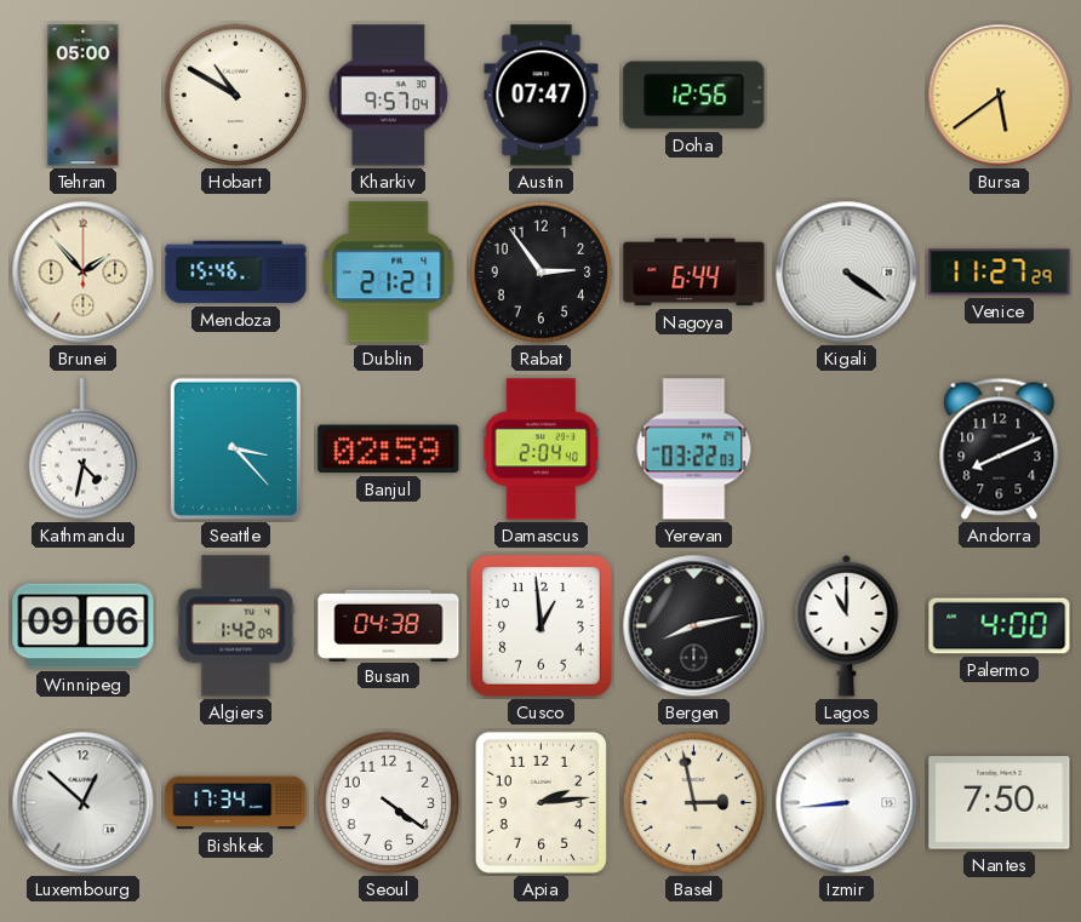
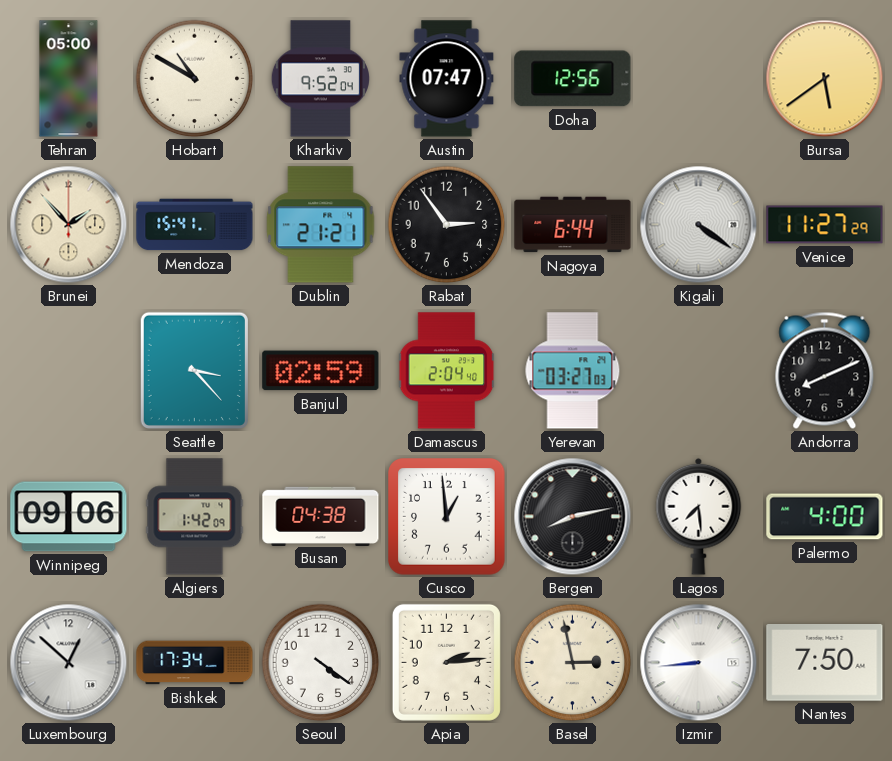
Kharkiv: 9:57 -> 9:52 (320, 79)
Mendoza: 15:46 -> 15:41 (195, 225)
Kathmandu: 4:32 -> none (84, 449)
Yerevan: 03:22 -> 03:27 (573, 371)
Lagos: 11:00 -> 7:29 (699, 516)
